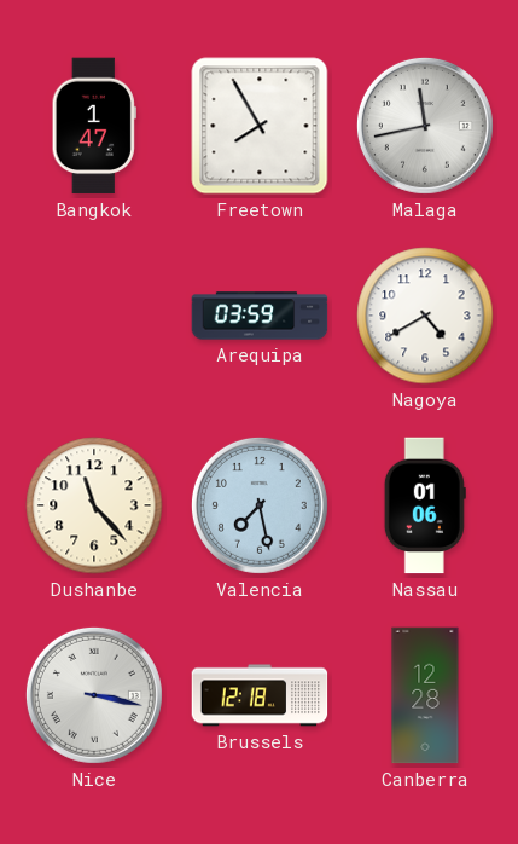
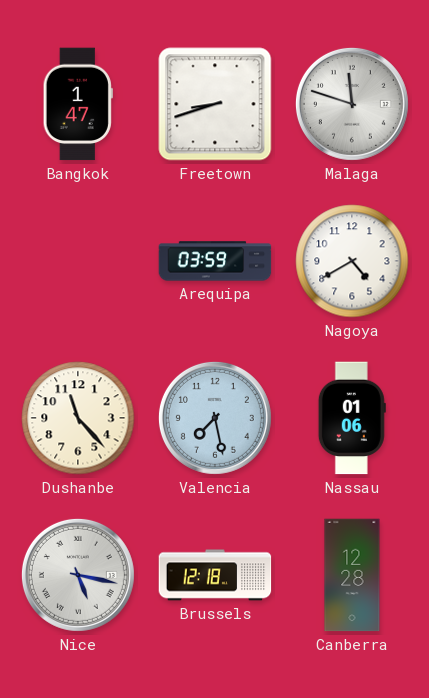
Freetown: 7:55 -> 8:42 (215, 104)
Malaga: 11:43 -> 11:48 (352, 104)
Nice: 3:17 -> 5:17 (78, 575)
